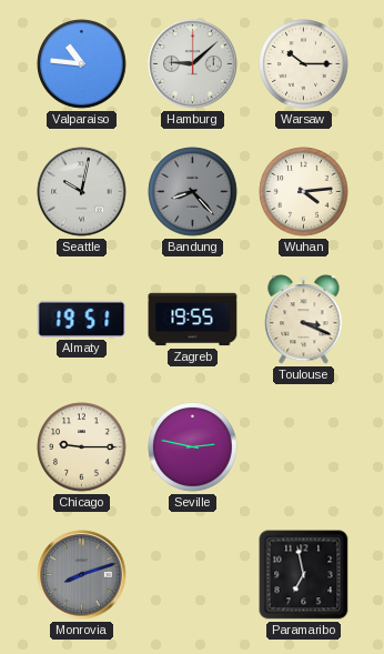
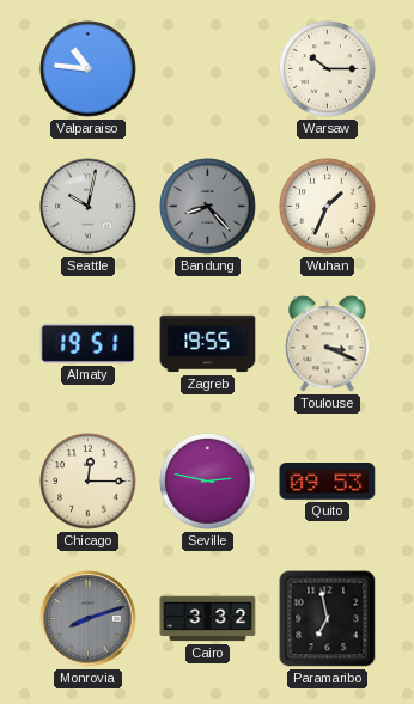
Hamburg: 9:08 -> none (193, 64)
Wuhan: 4:14 -> 1:34 (328, 207)
Chicago: 9:15 -> 12:15 (89, 482)
Quito: none -> 09:53 (328, 482)
Cairo: none -> 3:32 (208, 619)
